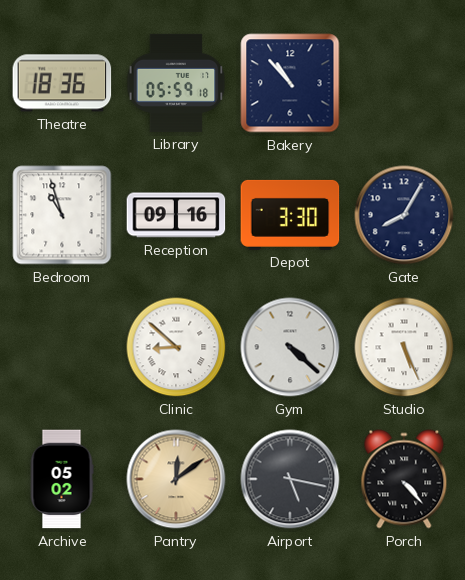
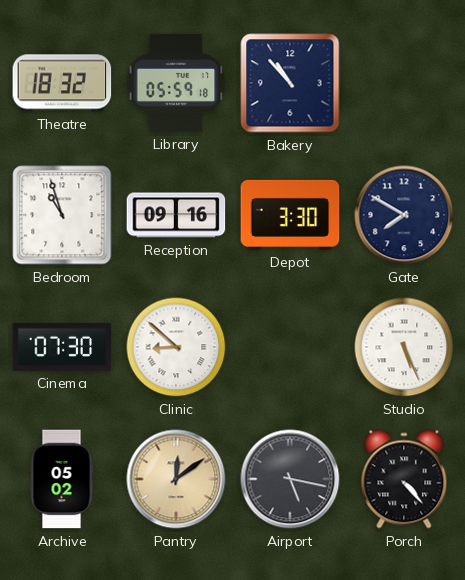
Theatre: 18:36 -> 18:32 (62, 83)
Gate: 8:05 -> 7:50 (404, 215)
Cinema: none -> 07:30 (62, 347)
Gym: 4:22 -> none (290, 347)
